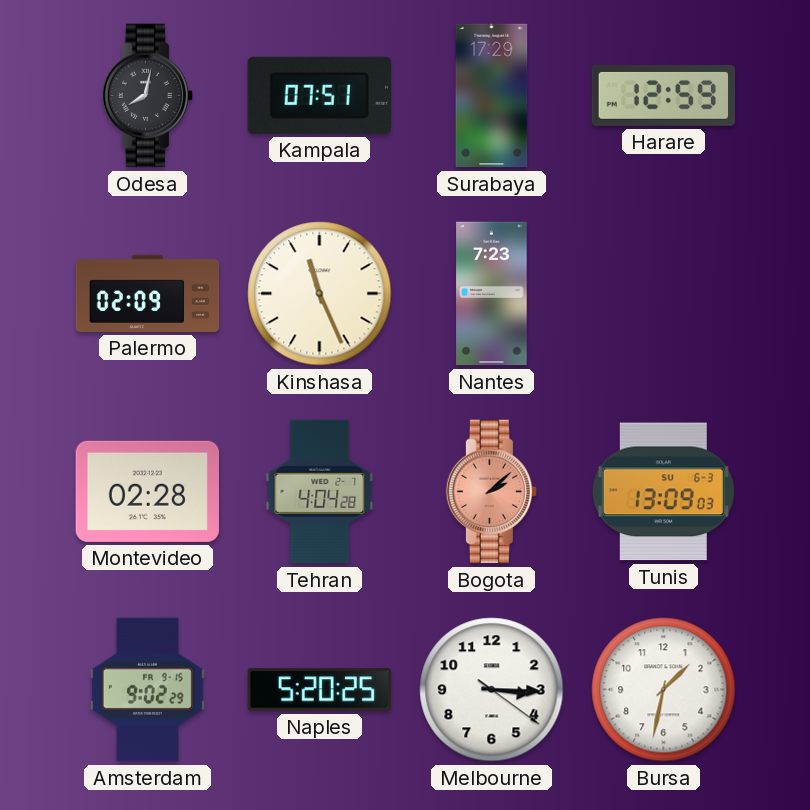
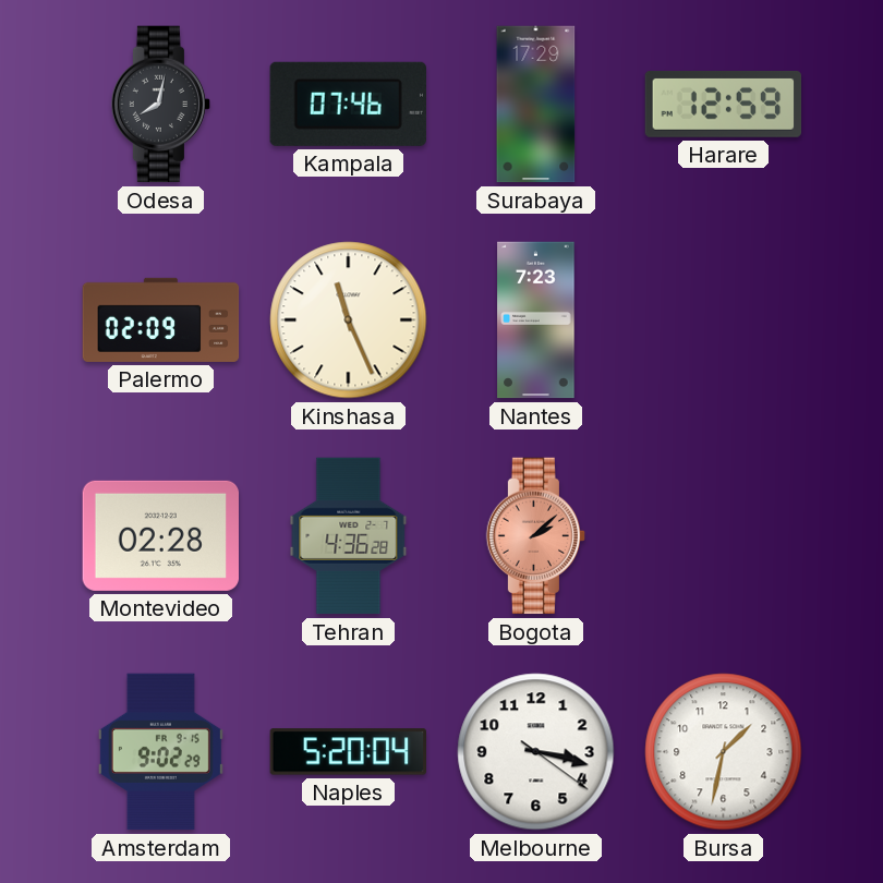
Kampala: 07:51 -> 07:46 (348, 104)
Tehran: 4:04 -> 4:36 (349, 536)
Tunis: 13:09 -> none (663, 492)
Naples: 5:20:25 -> 5:20:04 (348, 752)
Melbourne: 3:15 -> 3:17 (536, 752)
